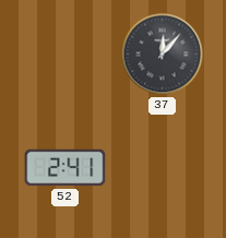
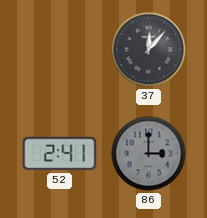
86: none -> 3:00 (149, 154)
